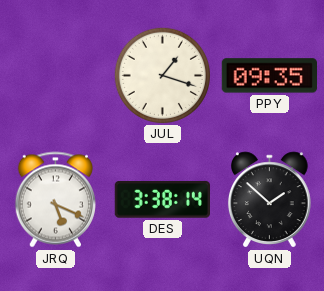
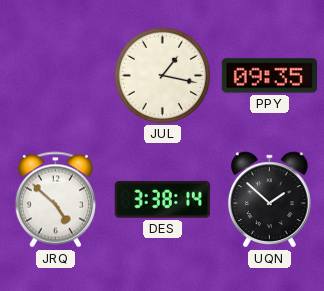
JUL: 1:18 -> 1:17 (162, 75)
JRQ: 5:19 -> 4:52 (55, 200)
